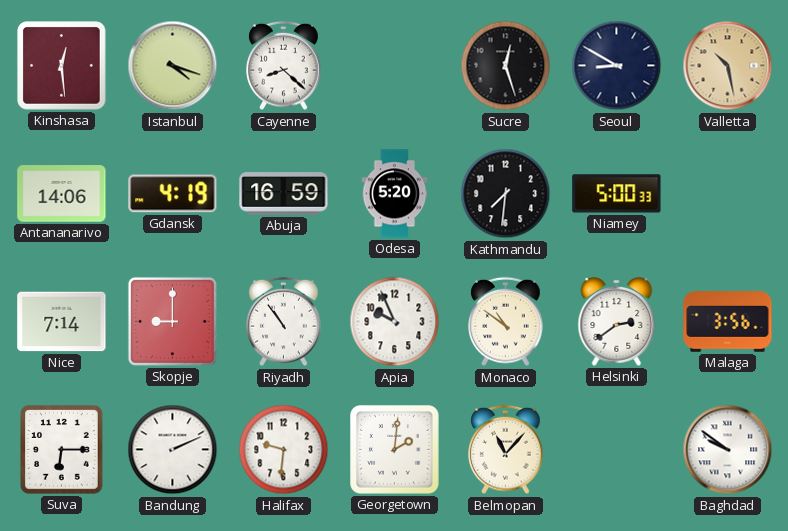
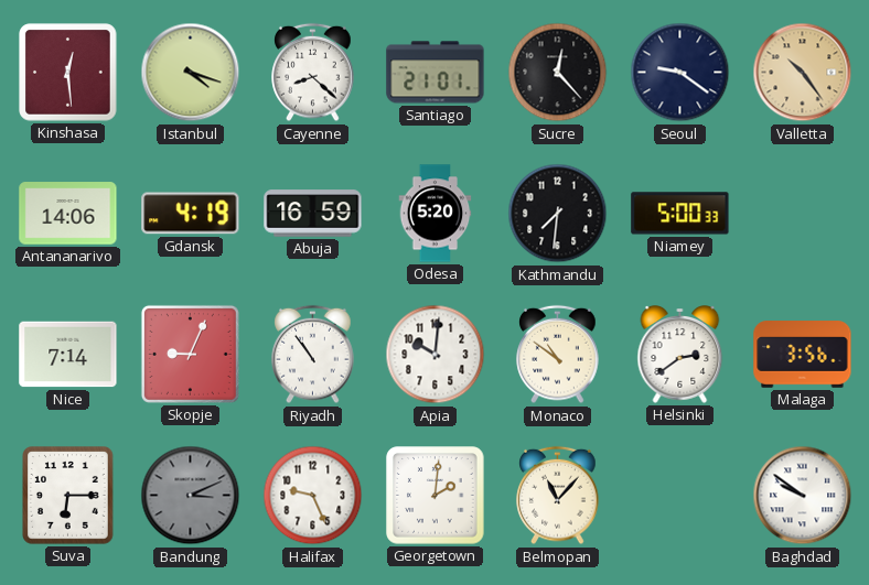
Santiago: none -> 21:01 (436, 73)
Sucre: 12:27 -> 12:23 (558, 73)
Seoul: 8:50 -> 9:21 (680, 73)
Valletta: 10:28 -> 10:24 (803, 73)
Skopje: 9:00 -> 9:04 (190, 354)
Apia: 9:56 -> 10:01 (436, 355)
Bandung: 2:11 -> 3:11 (191, 496)
Bandung dial: white -> grey (191, 496)
Halifax: 9:31 -> 9:26 (313, 496)
